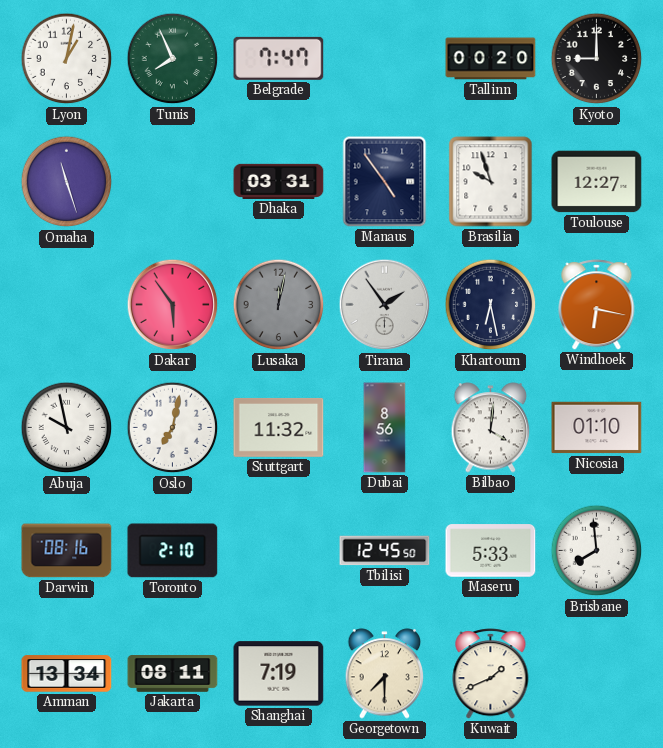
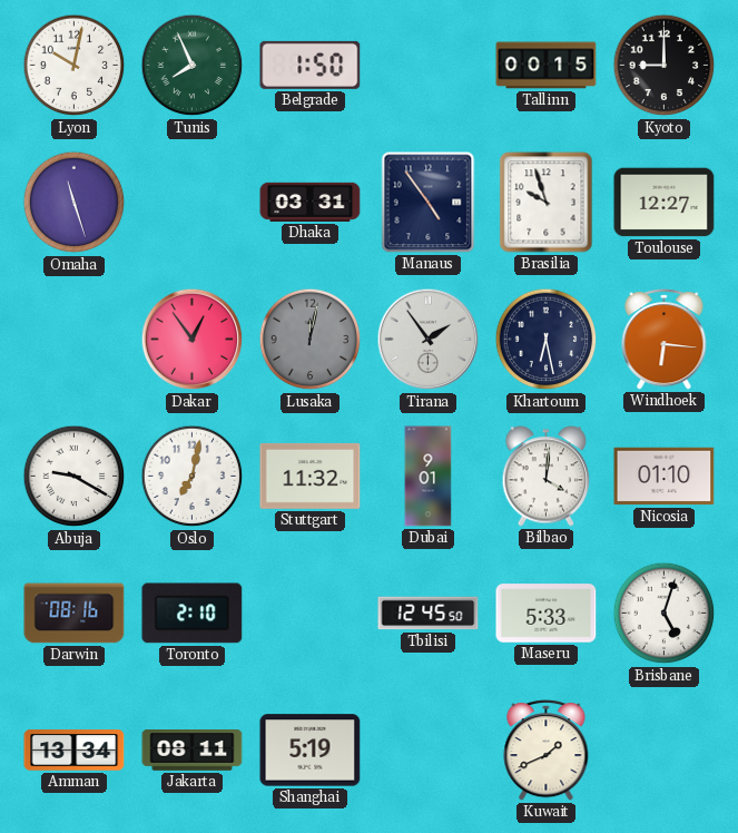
Lyon: 1:02 -> 10:02 (75, 66)
Belgrade: 7:47 -> 1:50 (311, 65)
Tallinn: 00:20 -> 00:15 (547, 66)
Dakar: 5:54 -> 12:54 (193, 340)
Windhoek: 6:17 -> 6:16 (665, 340)
Abuja: 9:58 -> 9:20 (75, 477)
Dubai: 8:56 -> 9:01 (429, 477)
Brisbane: 7:59 -> 5:03 (665, 614)
Shanghai: 7:19 -> 5:19 (311, 751)
Georgetown: 7:30 -> none (385, 674)
